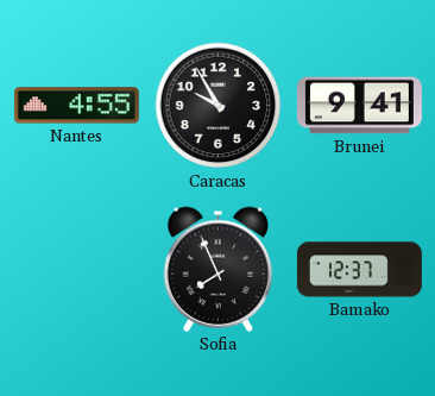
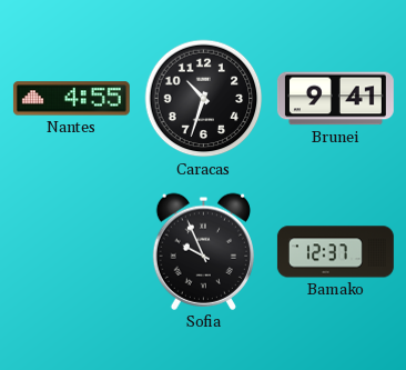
Caracas: 9:55 -> 10:33 (204, 99)
Sofia: 7:56 -> 9:56 (203, 251)
